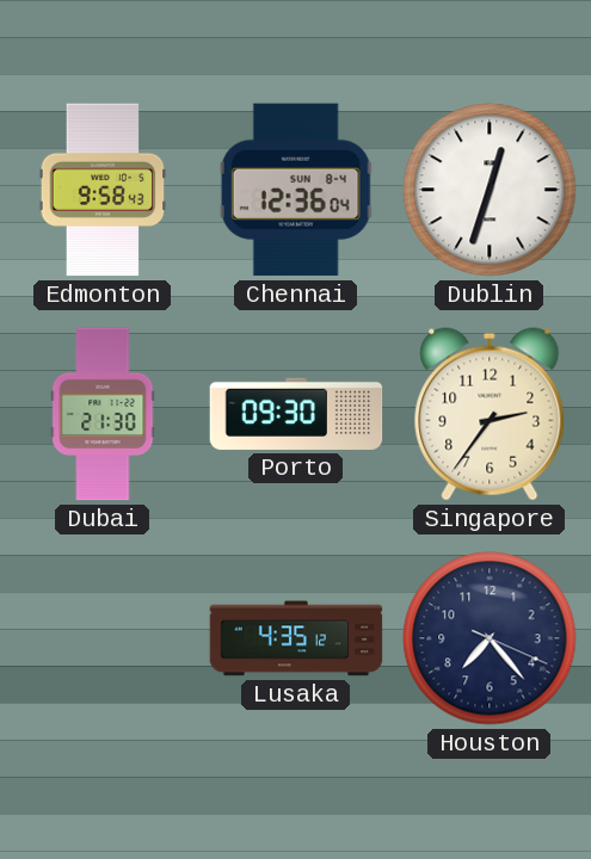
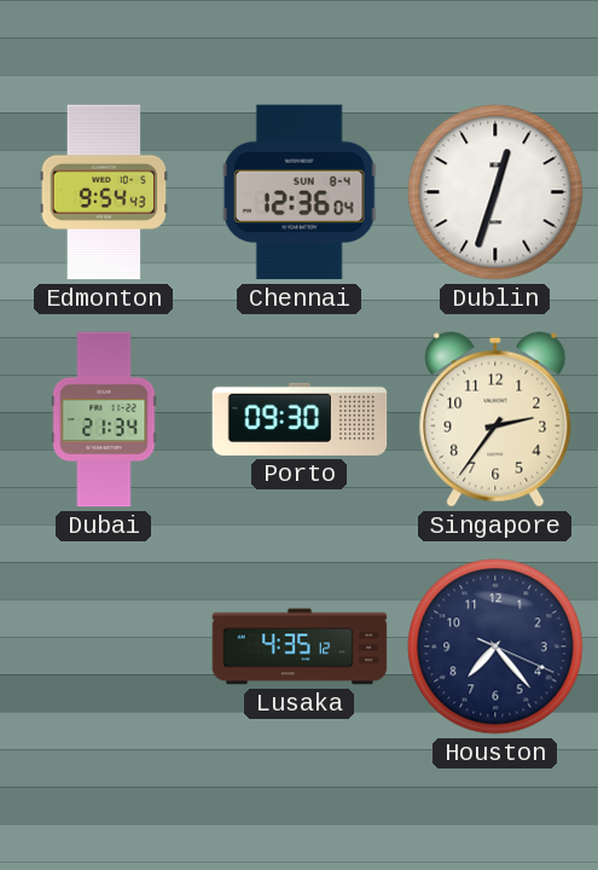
Edmonton: 9:58 -> 9:54 (104, 192)
Dubai: 21:30 -> 21:34 (104, 419)
